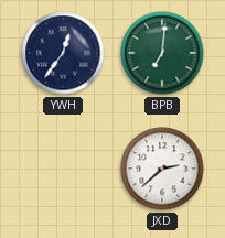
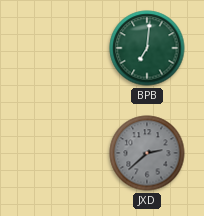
YWH: 12:36 -> none (63, 53)
JXD dial: white -> grey (147, 153)
